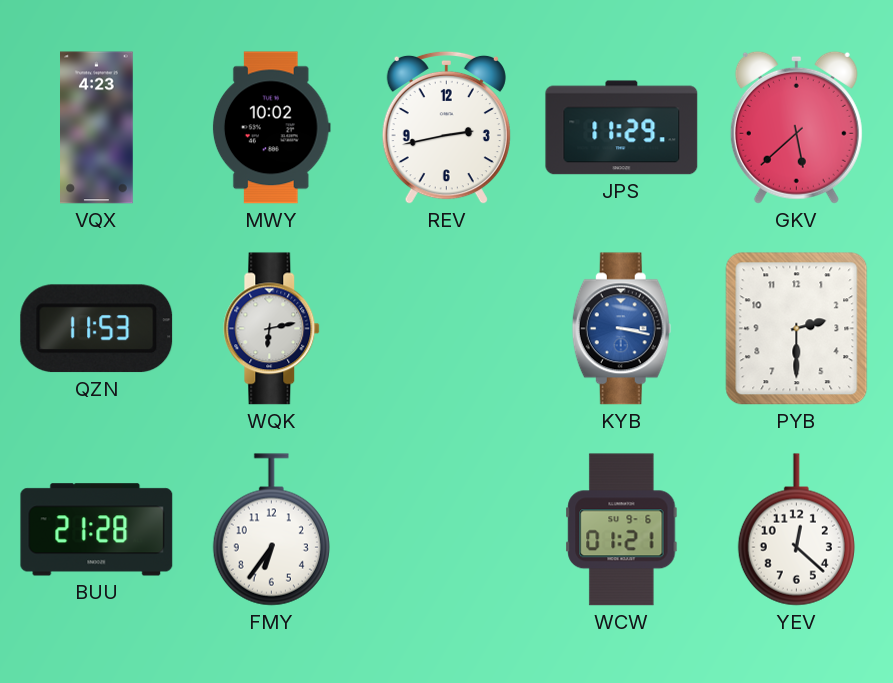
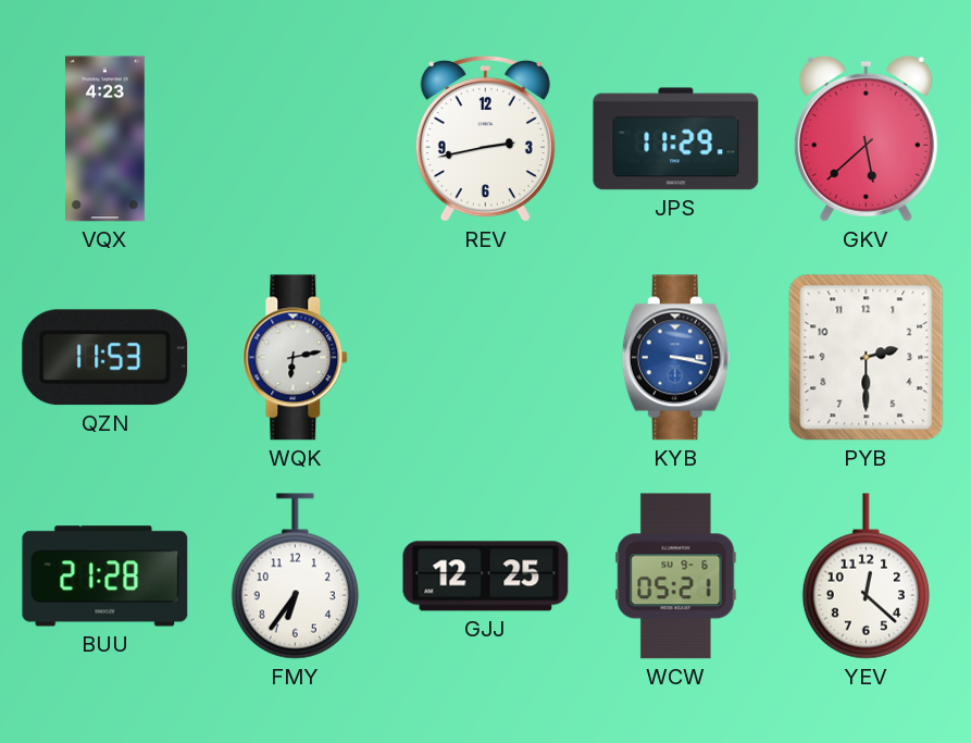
MWY: 10:02 -> none (271, 128)
GJJ: none -> 12:25 (486, 577)
WCW: 01:21 -> 05:21 (676, 577)
